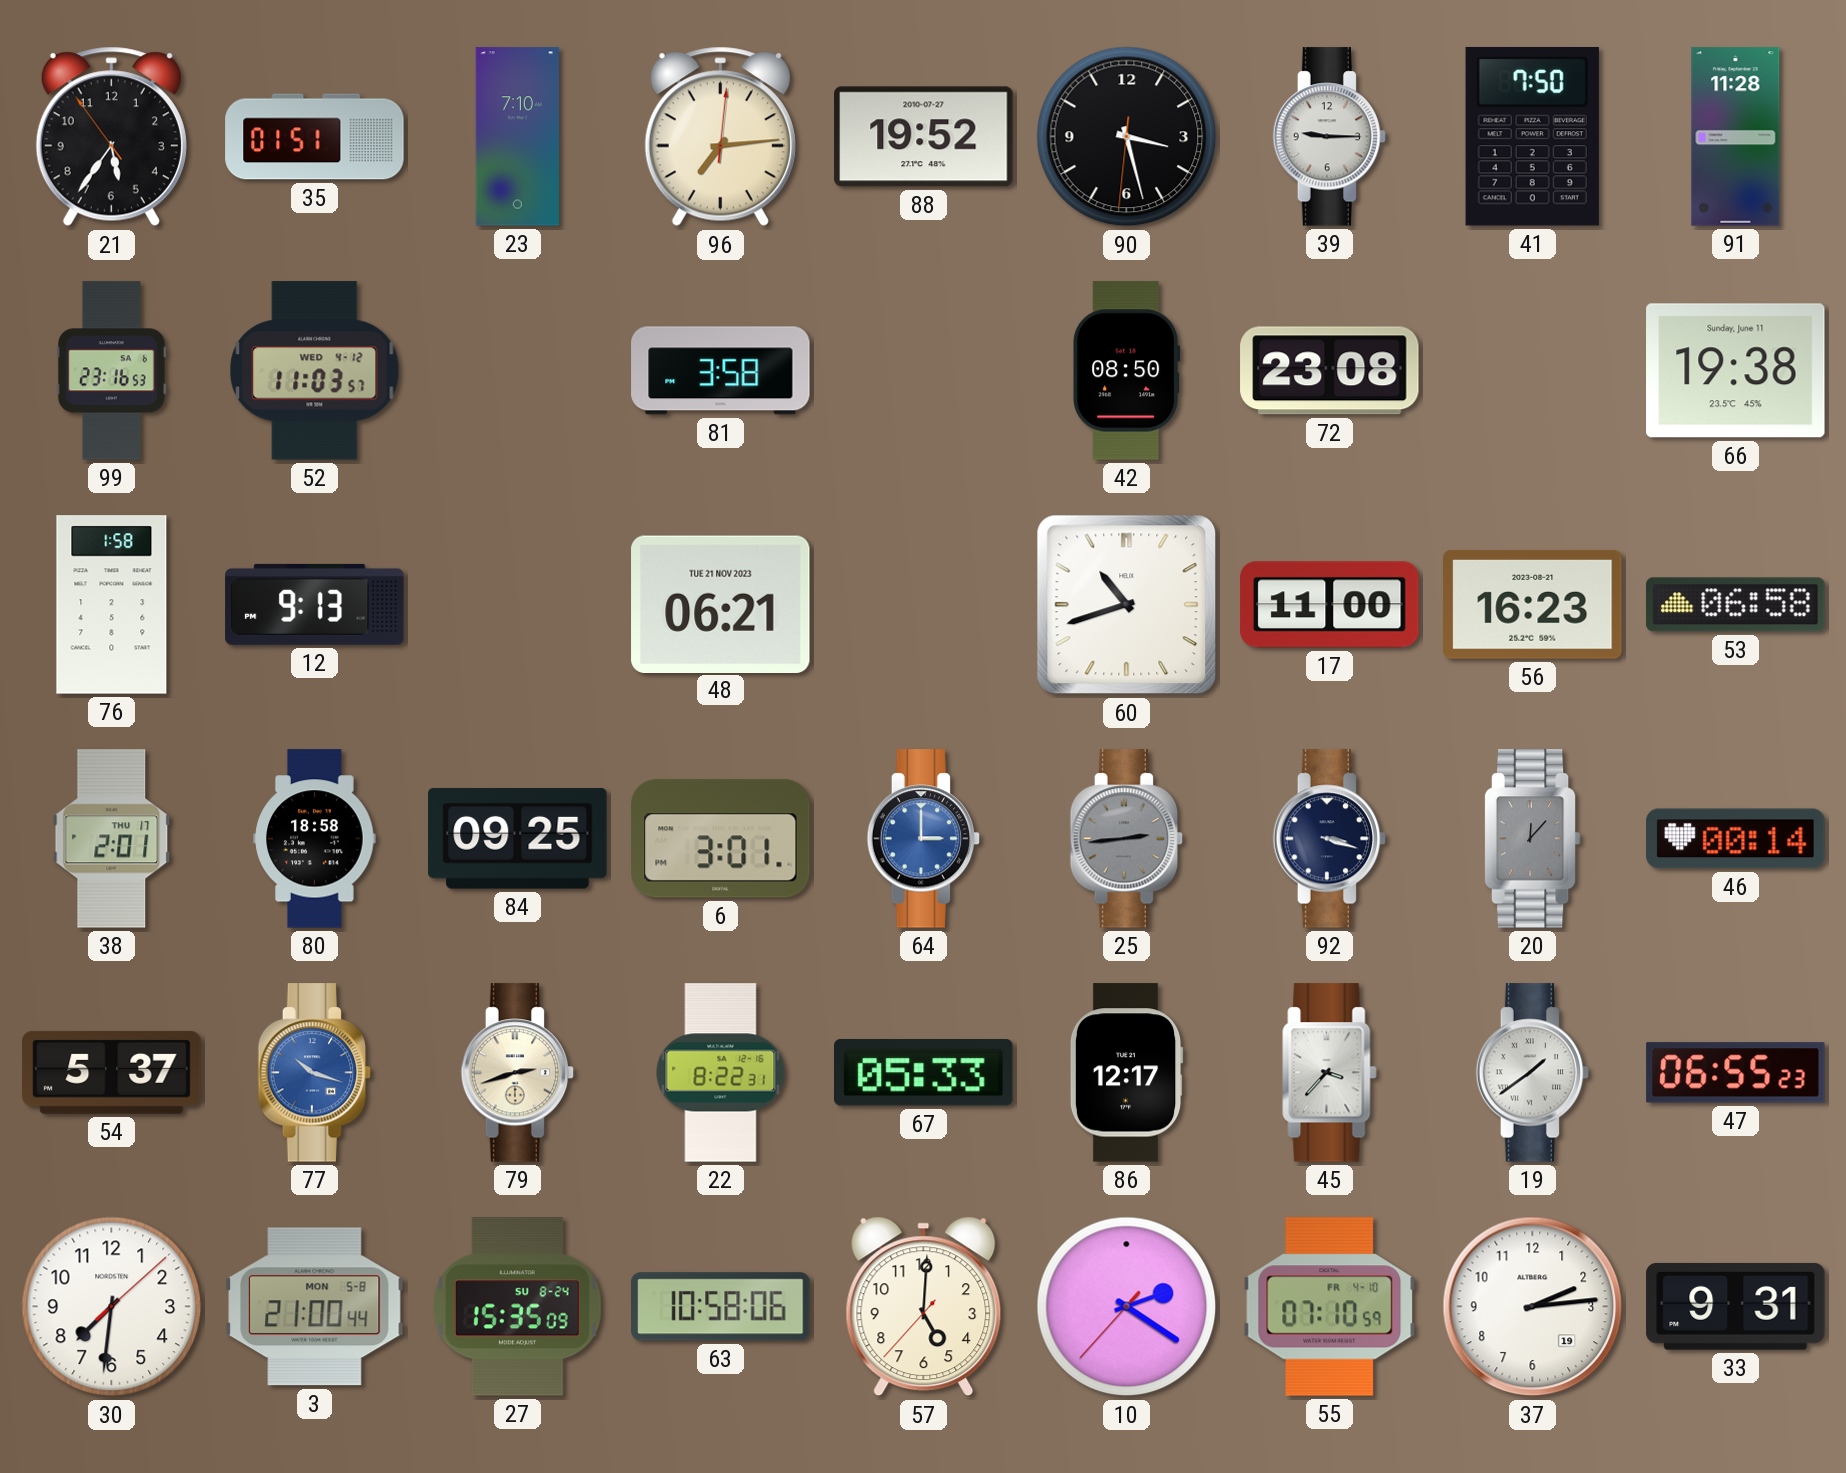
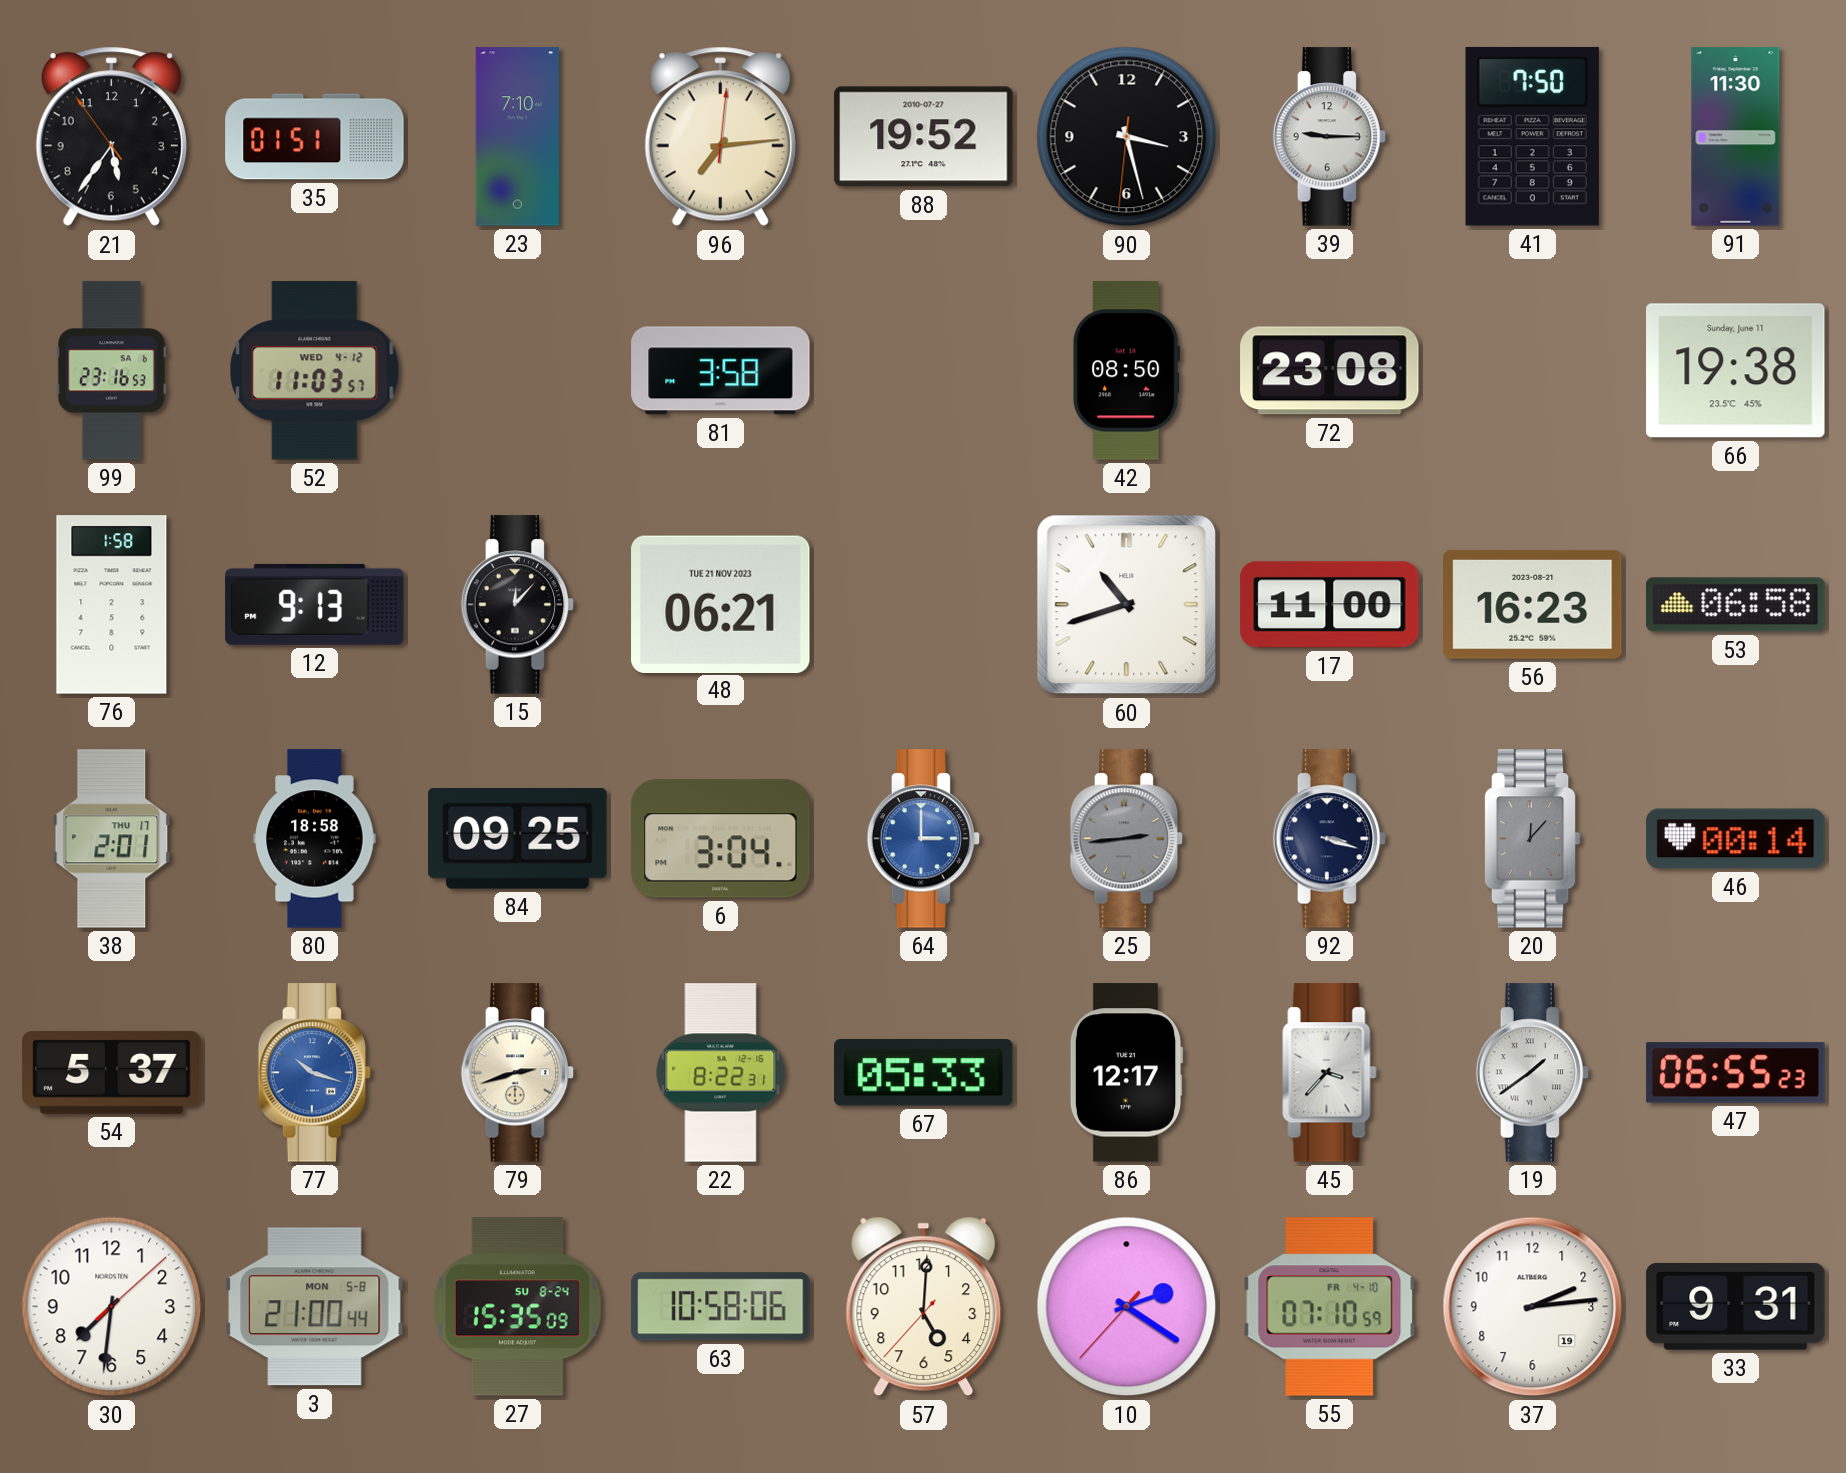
91: 11:28 -> 11:30 (1736, 137)
15: none -> 12:07 (518, 605)
6: 3:01 -> 3:04 (721, 839)
